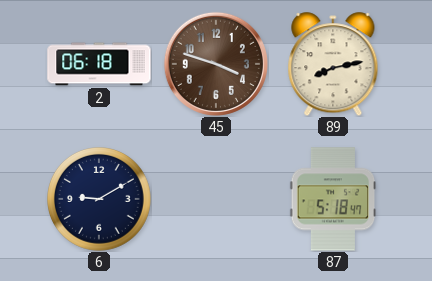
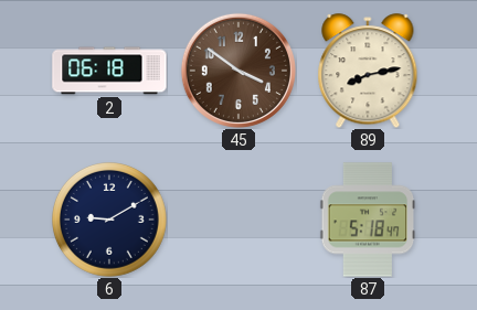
45: 3:48 -> 3:51 (239, 71)
